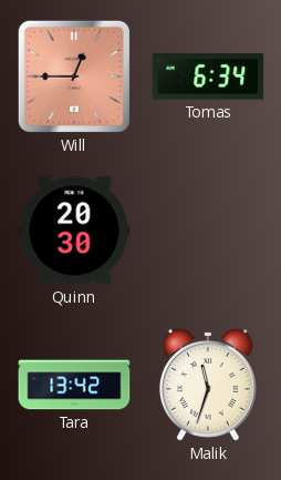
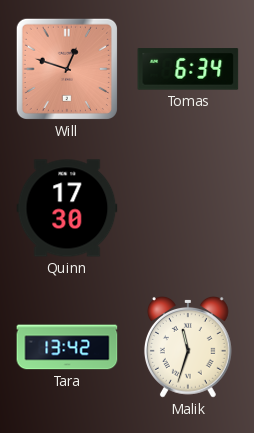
Will: 12:45 -> 12:48 (67, 69)
Quinn: 20:30 -> 17:30 (67, 208)
